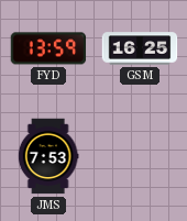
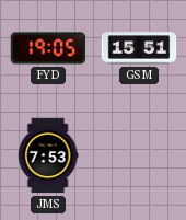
FYD: 13:59 -> 19:05 (48, 48)
GSM: 16:25 -> 15:51 (139, 48)
